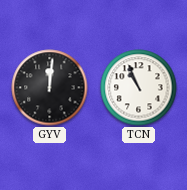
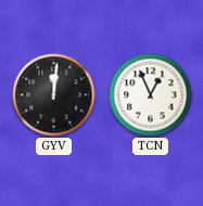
TCN: 10:56 -> 12:56 (151, 95)
